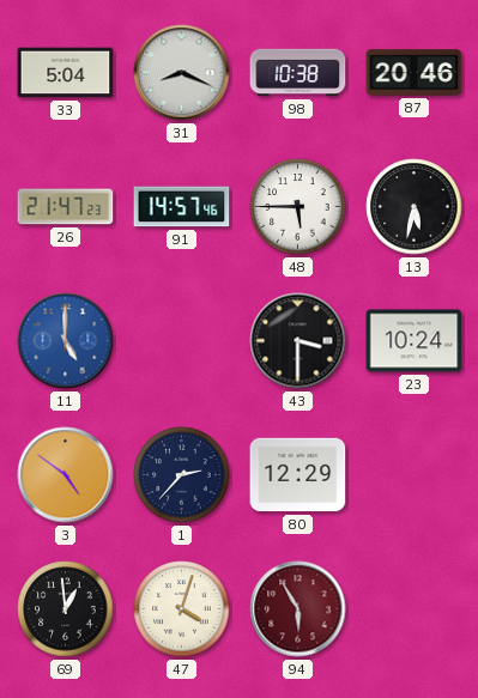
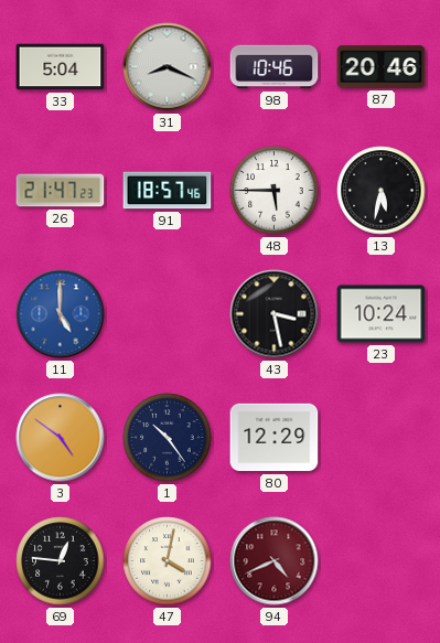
98: 10:38 -> 10:46 (275, 67)
91: 14:57 -> 18:57 (168, 191)
43: 3:30 -> 3:28 (275, 314)
1: 2:37 -> 10:24 (168, 438)
69: 12:59 -> 12:46 (61, 561)
47: 4:03 -> 4:02 (168, 561)
94: 5:55 -> 4:41 (275, 561)
